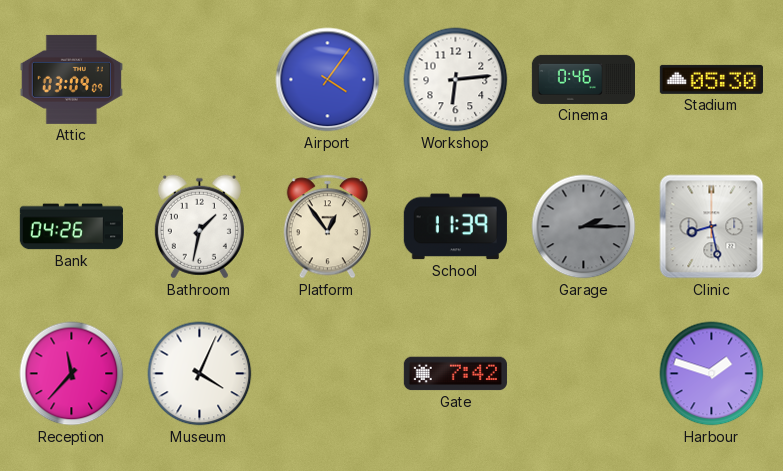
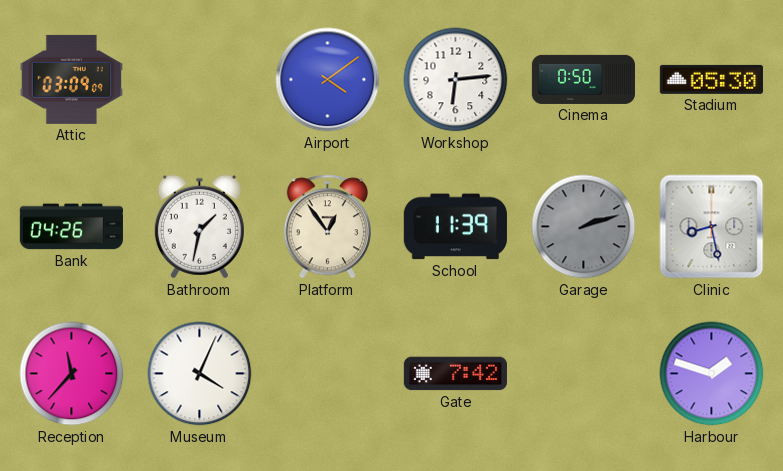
Airport: 4:06 -> 4:09 (328, 80)
Cinema: 0:46 -> 0:50 (583, 79)
Garage: 2:15 -> 2:12 (584, 227)
